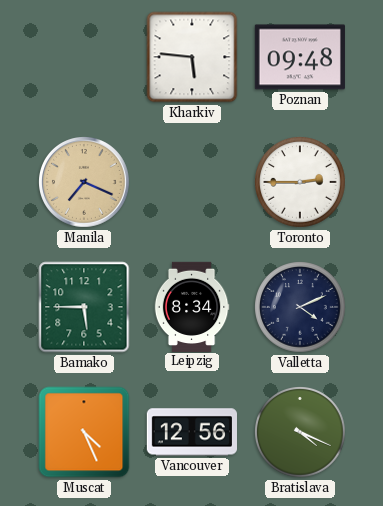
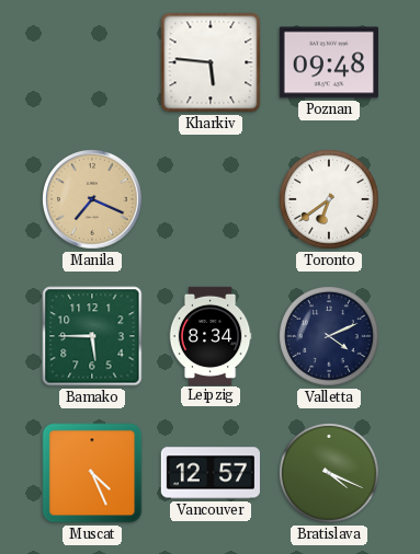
Toronto: 2:45 -> 6:39 (330, 200)
Vancouver: 12:56 -> 12:57 (209, 473)
